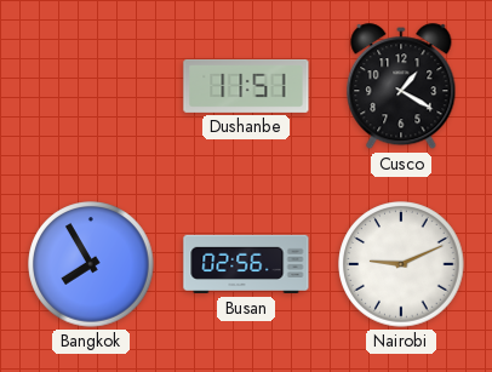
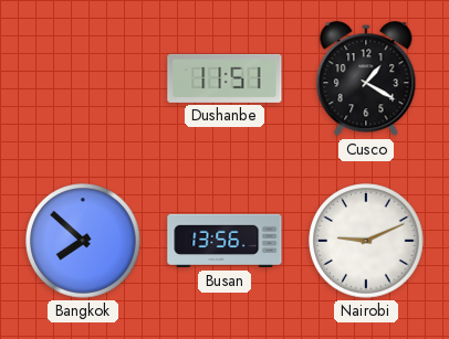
Bangkok: 7:55 -> 7:52 (83, 241)
Busan: 02:56 -> 13:56 (224, 241)
